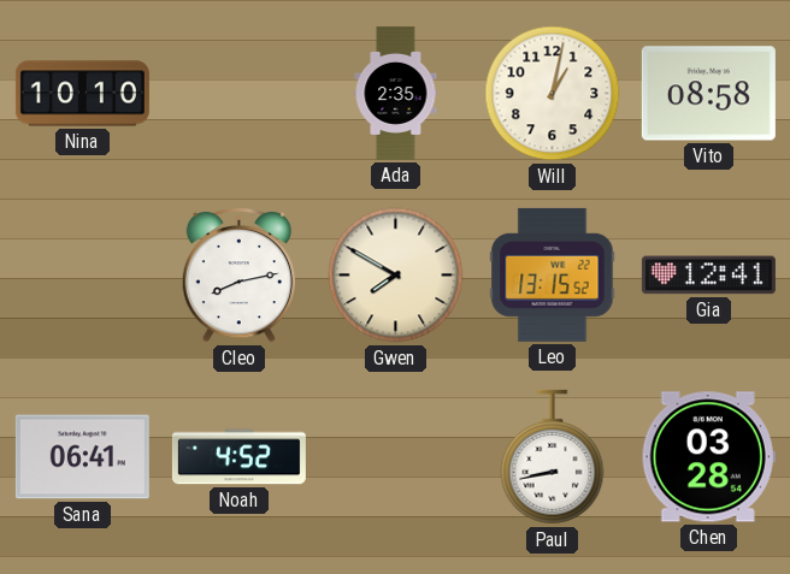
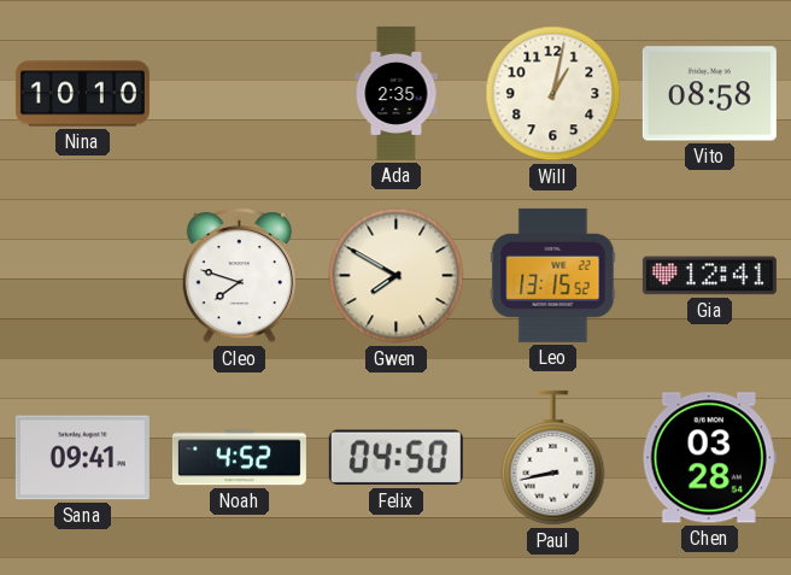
Cleo: 8:13 -> 7:48 (239, 275)
Sana: 06:41 -> 09:41 (82, 458)
Felix: none -> 04:50 (395, 458)
